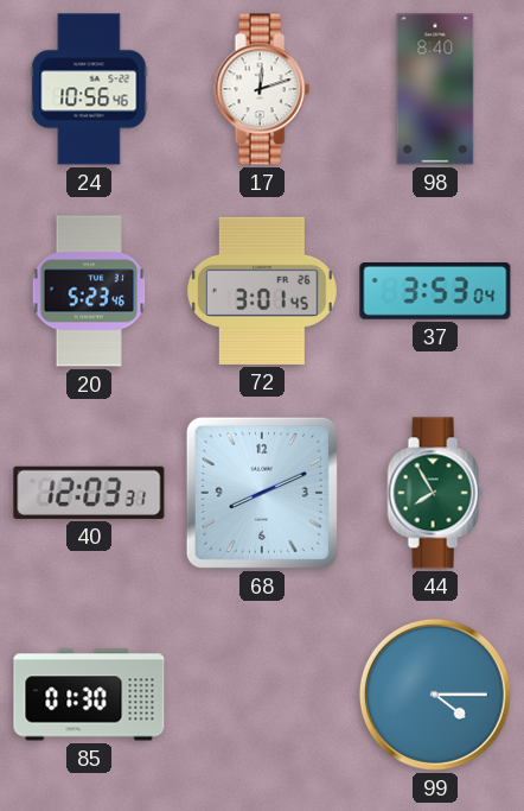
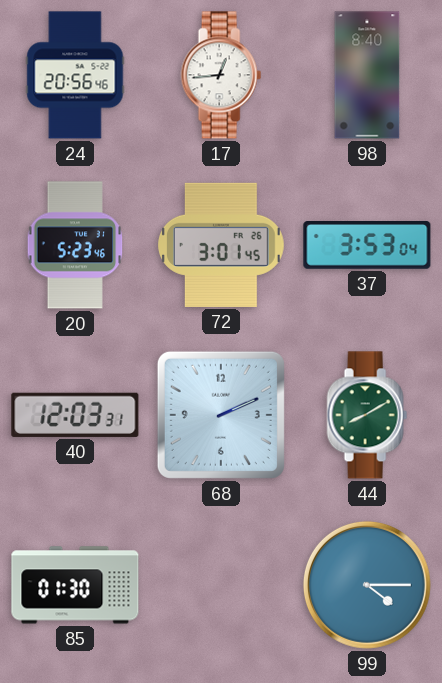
24: 10:56 -> 20:56 (75, 75)
17: 12:12 -> 12:44 (221, 75)
68: 8:11 -> 2:11 (221, 415)
44: 7:55 -> 8:10 (367, 415)
